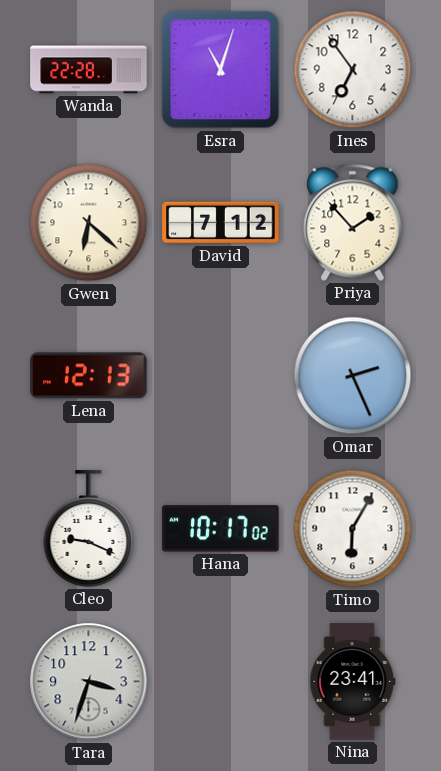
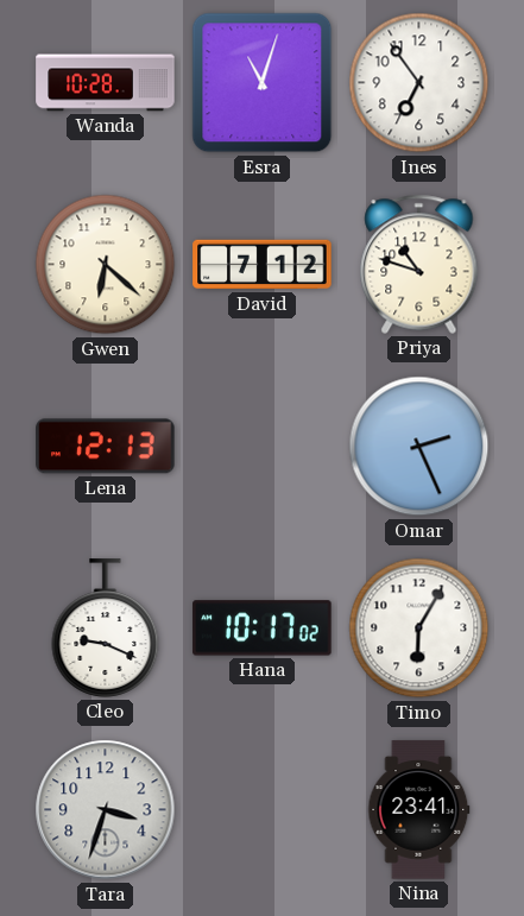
Wanda: 22:28 -> 10:28 (106, 83)
Priya: 1:53 -> 10:48 (419, 264)
